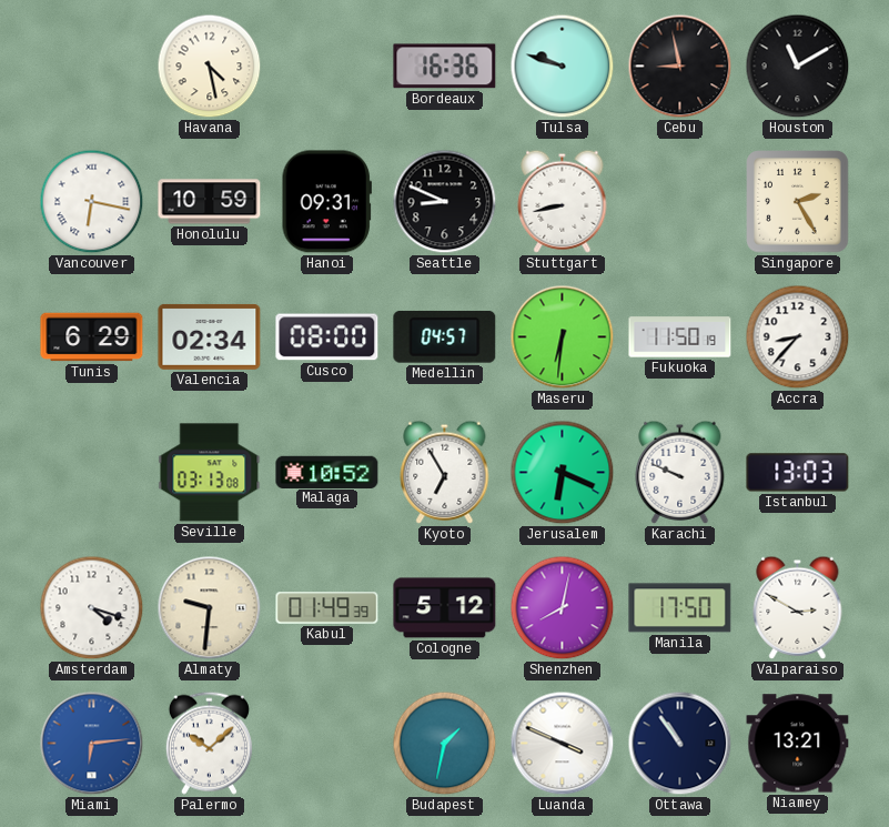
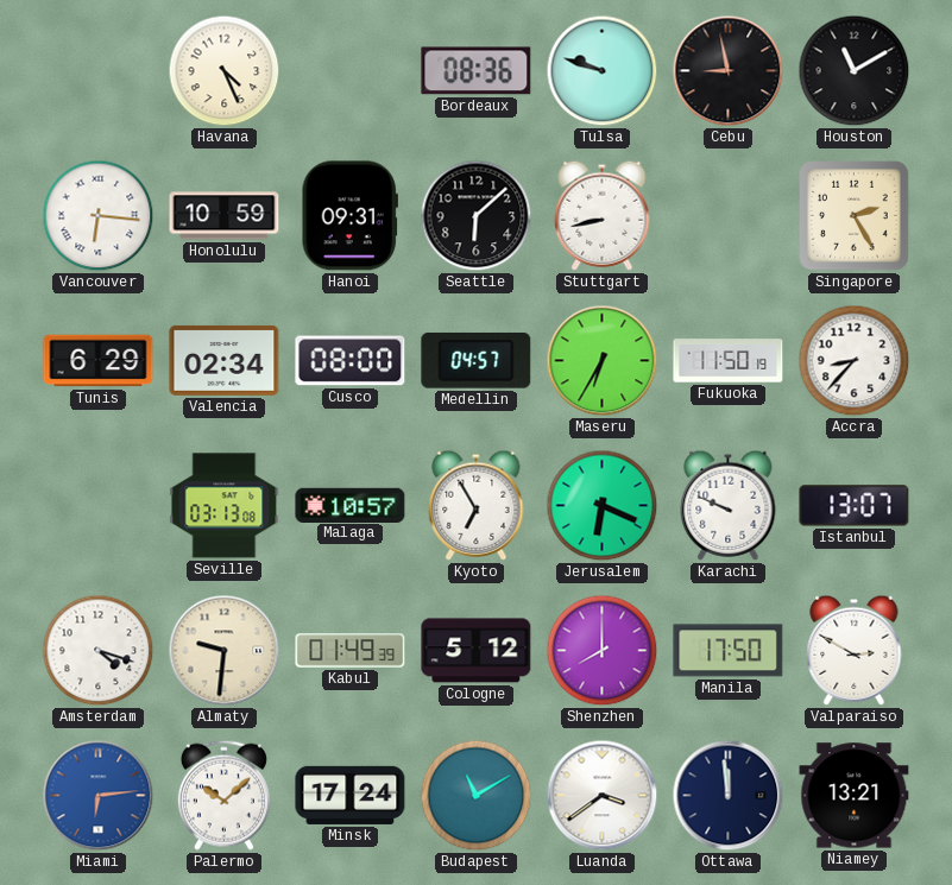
Havana: 4:28 -> 4:26 (225, 71)
Bordeaux: 16:36 -> 08:36 (477, 71)
Vancouver: 6:17 -> 6:16 (99, 216)
Seattle: 8:49 -> 6:08 (477, 216)
Maseru: 6:31 -> 6:35 (603, 361)
Malaga: 10:52 -> 10:57 (351, 505)
Istanbul: 13:03 -> 13:07 (855, 506)
Shenzhen: 8:02 -> 8:00 (603, 651)
Minsk: none -> 17:24 (351, 795)
Budapest: 1:32 -> 11:10 (477, 796)
Luanda: 3:49 -> 3:39 (603, 796)
Ottawa: 10:54 -> 11:59 (729, 796)
